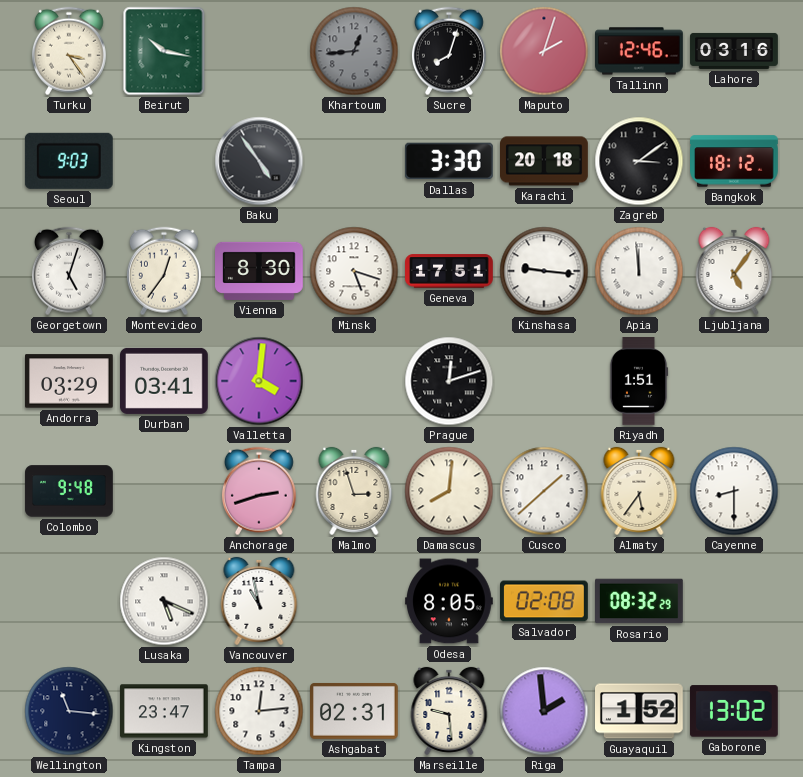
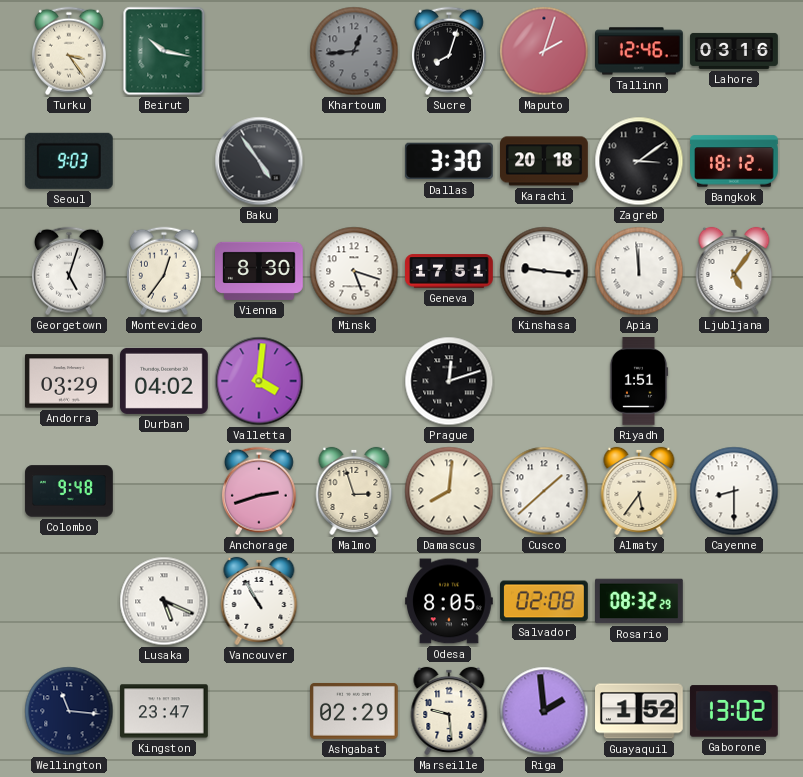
Durban: 03:41 -> 04:02 (165, 381)
Vancouver: 10:58 -> 10:55 (259, 601)
Tampa: 12:14 -> none (259, 711)
Ashgabat: 02:31 -> 02:29 (355, 711)
